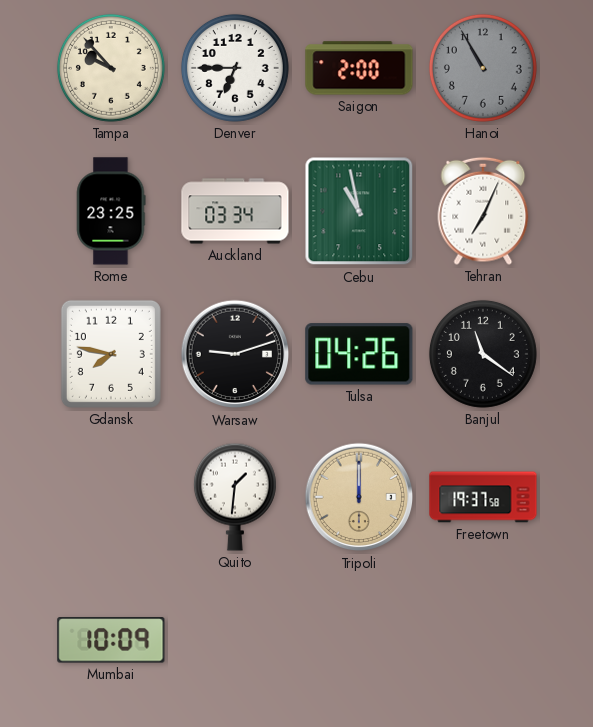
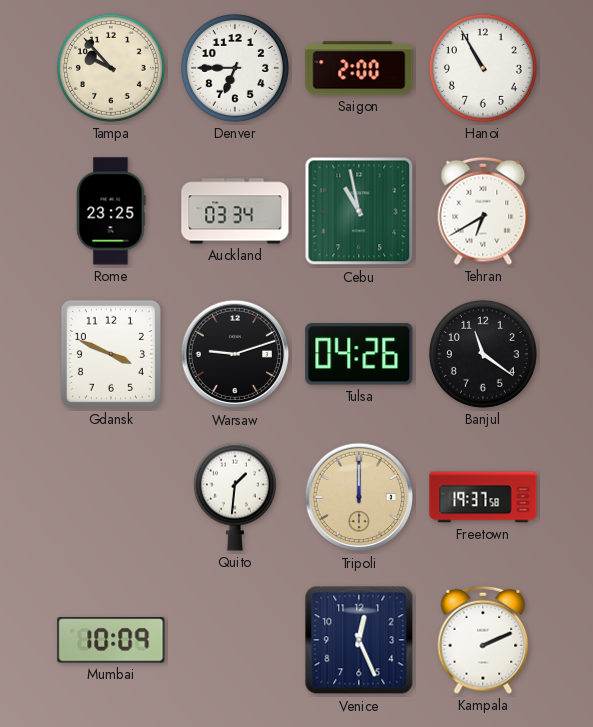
Hanoi dial: grey -> white (483, 68)
Tehran: 7:04 -> 6:40 (483, 211)
Gdansk: 7:47 -> 3:49 (111, 354)
Venice: none -> 12:26 (359, 640)
Kampala: none -> 2:11 (483, 640)
